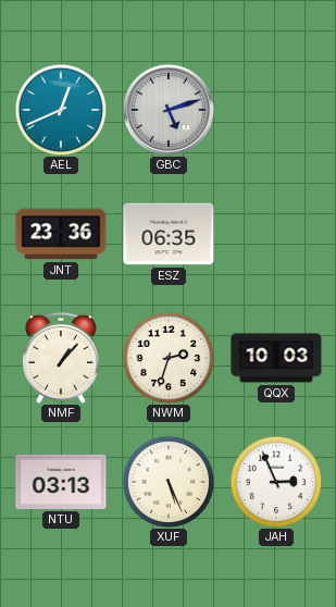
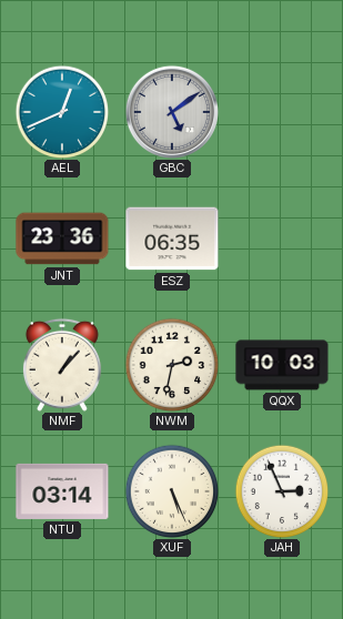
GBC: 5:12 -> 5:09 (172, 112)
NWM: 2:33 -> 2:32 (172, 365)
NTU: 03:13 -> 03:14 (62, 491)
